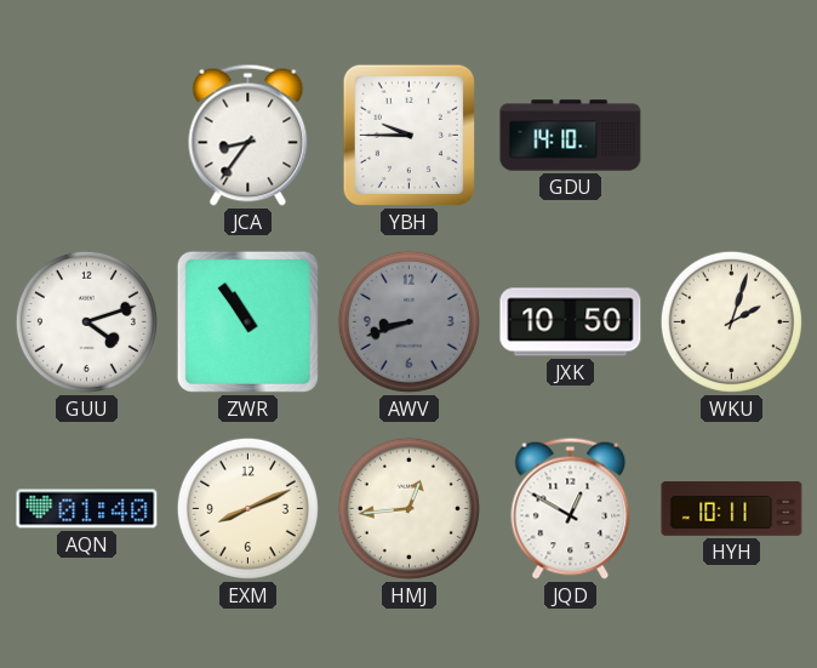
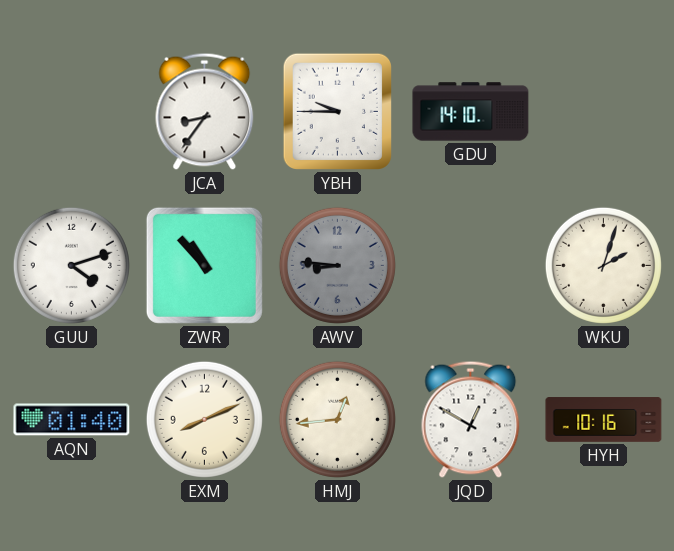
ZWR: 10:54 -> 10:53 (204, 265)
AWV: 8:42 -> 8:46 (337, 265)
JXK: 10:50 -> none (571, 322)
HYH: 10:11 -> 10:16 (604, 420)
